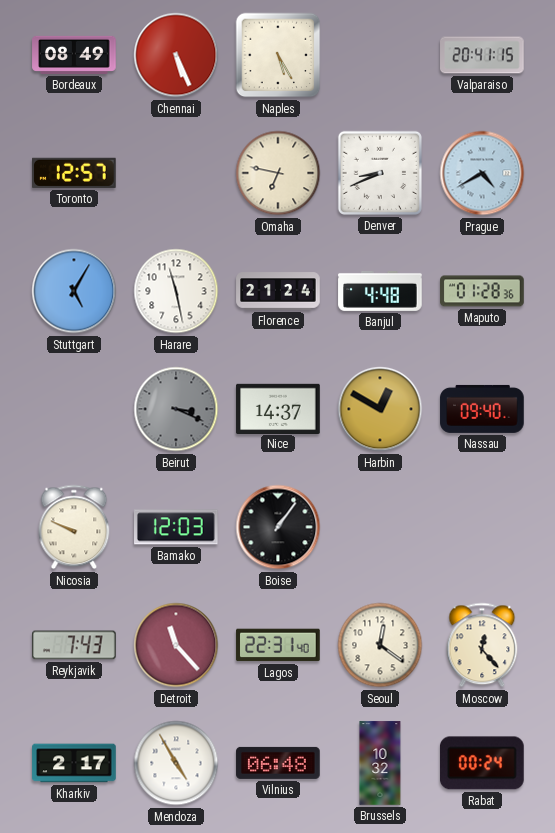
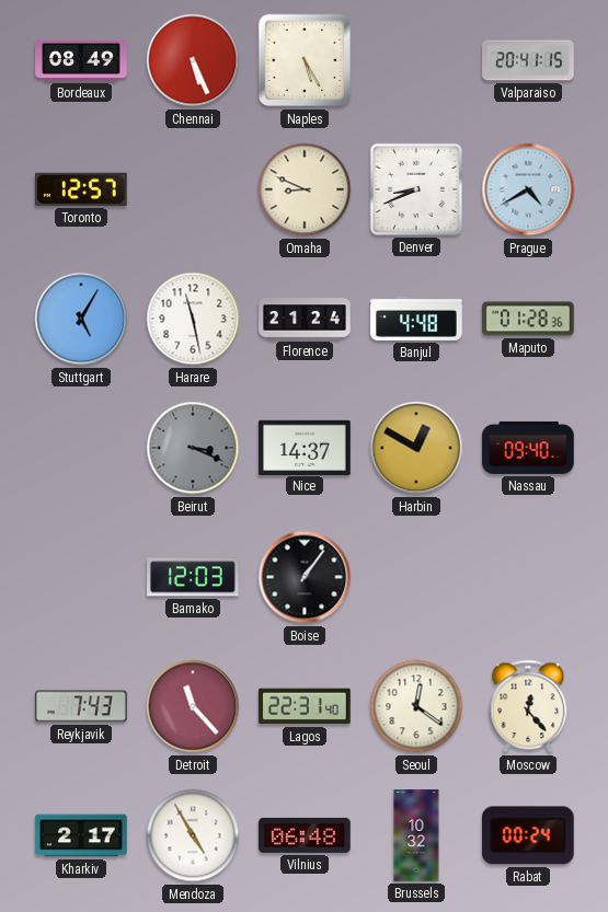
Omaha: 6:47 -> 8:49 (305, 189)
Nicosia: 9:49 -> none (74, 527)
